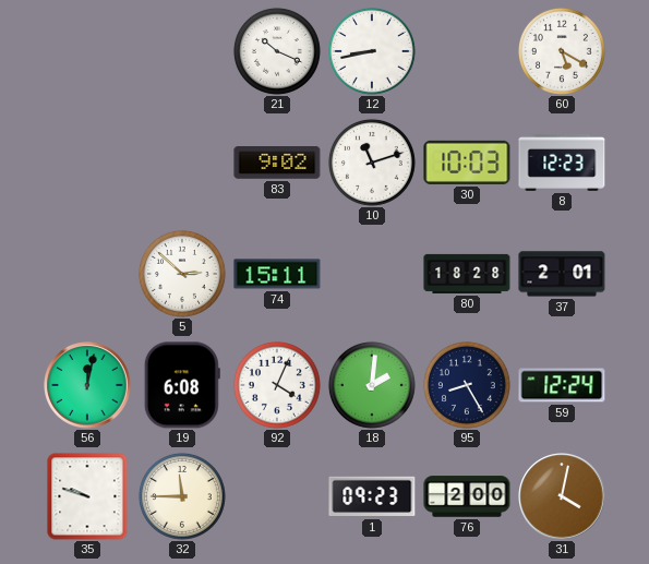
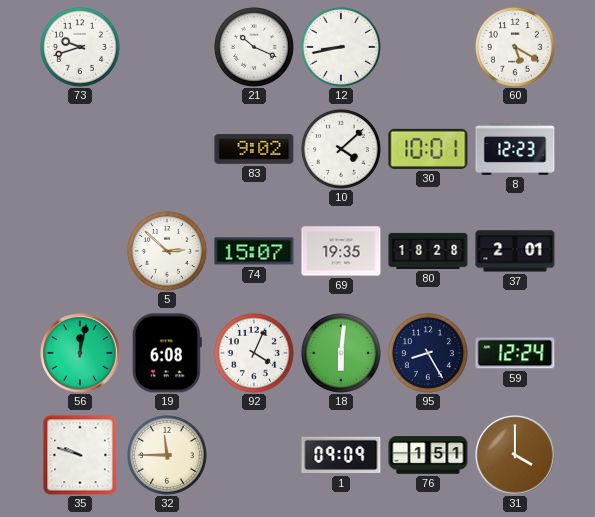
73: none -> 9:42 (80, 47)
10: 11:12 -> 4:08 (341, 149)
30: 10:03 -> 10:01 (428, 149)
74: 15:11 -> 15:07 (254, 251)
69: none -> 19:35 (341, 251)
18: 2:01 -> 6:01 (341, 353)
1: 09:23 -> 09:09 (341, 455)
76: 2:00 -> 1:51 (428, 455)
31: 4:02 -> 4:00 (515, 455)
